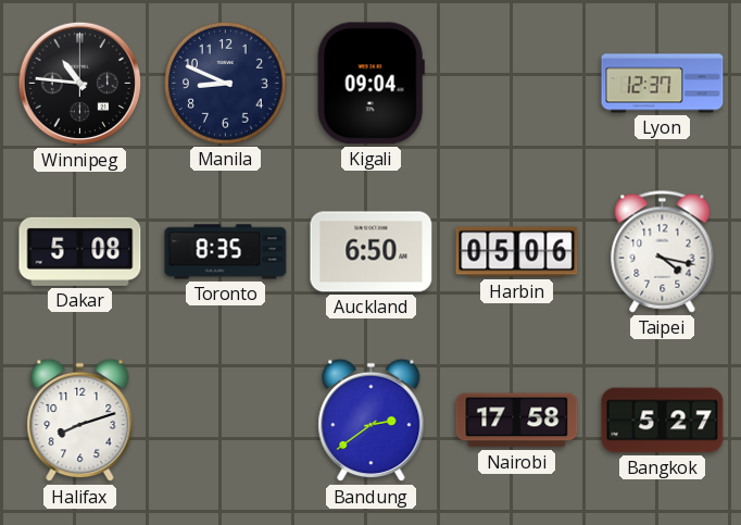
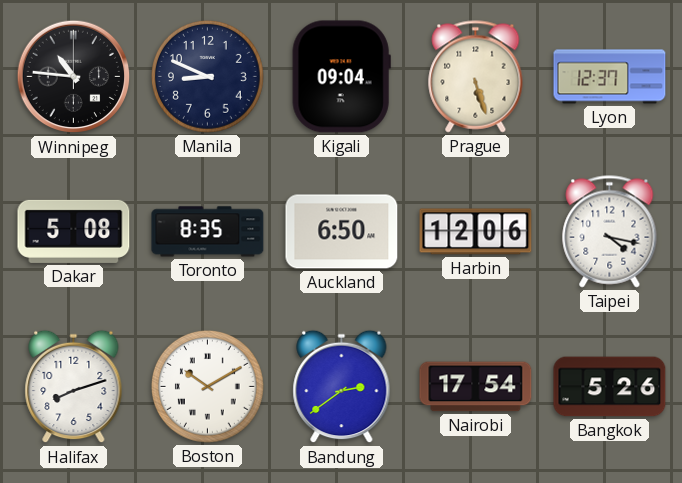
Prague: none -> 5:27 (476, 77)
Harbin: 05:06 -> 12:06 (476, 232)
Boston: none -> 10:10 (208, 387)
Nairobi: 17:58 -> 17:54 (476, 387)
Bangkok: 5:27 -> 5:26 (610, 387)
